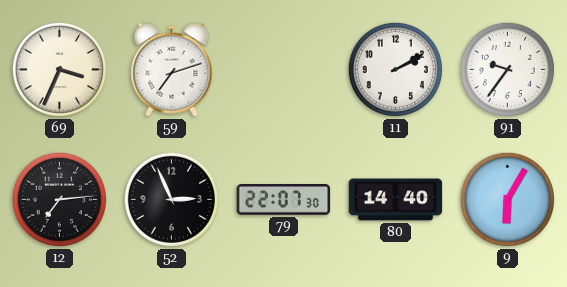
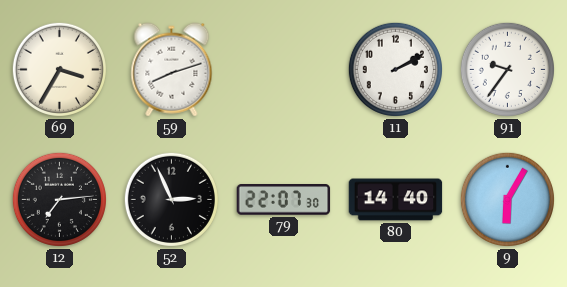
69: 3:34 -> 3:35 (59, 69)
59: 7:12 -> 8:12 (172, 70)
